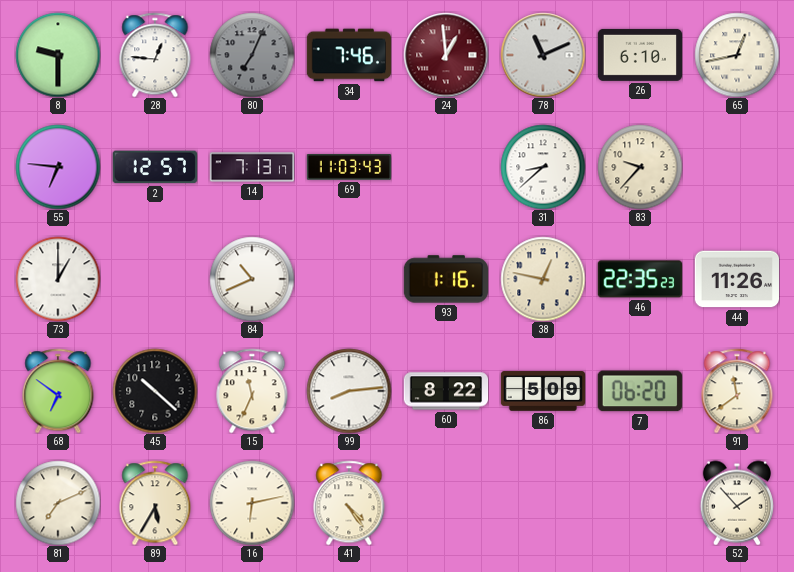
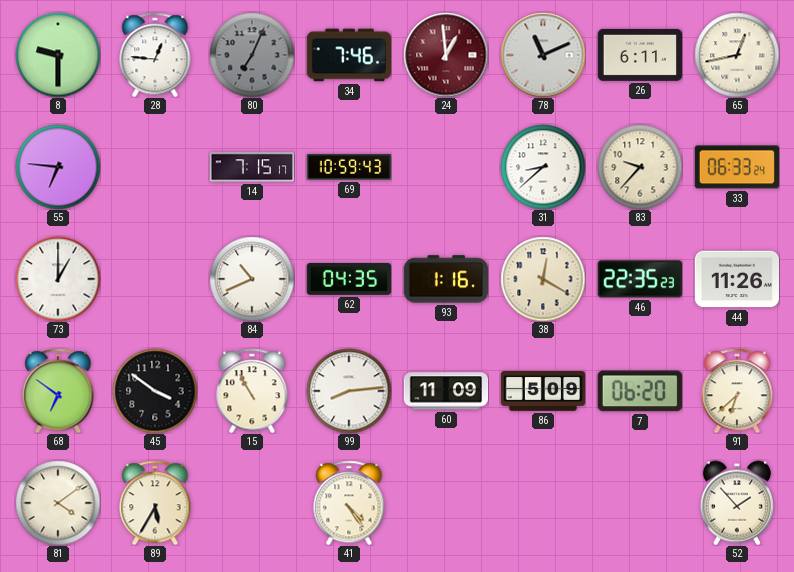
26: 6:10 -> 6:11 (639, 55)
2: 12:57 -> none (155, 167)
14: 7:13 -> 7:15 (252, 167)
69: 11:03 -> 10:59 (348, 167)
33: none -> 06:33 (736, 167)
62: none -> 04:35 (348, 279)
38: 12:47 -> 12:20 (543, 279)
45: 10:22 -> 3:51 (155, 391)
15: 11:34 -> 10:55 (252, 391)
60: 8:22 -> 11:09 (446, 391)
91: 11:39 -> 6:38 (737, 391)
81: 7:11 -> 4:09 (58, 503)
16: 6:13 -> none (252, 503)
